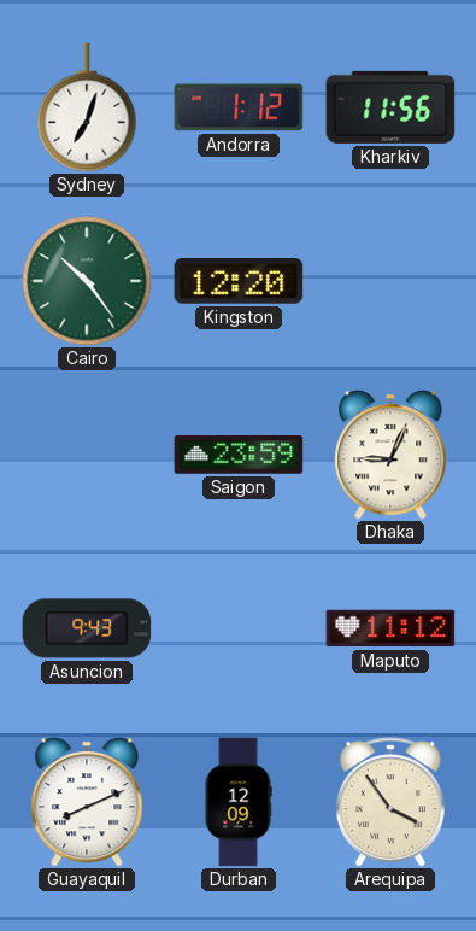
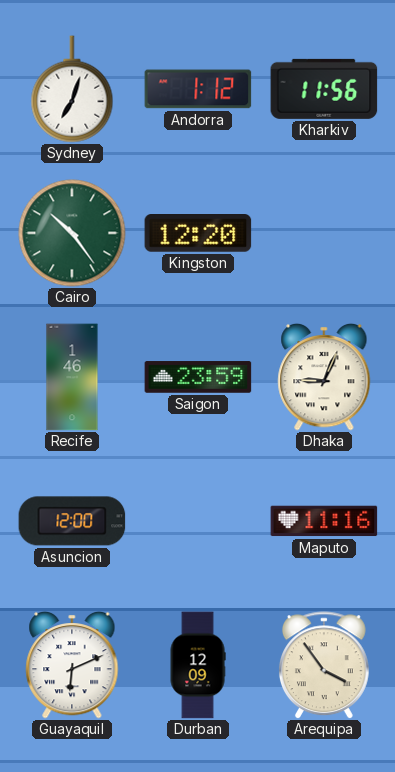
Recife: none -> 1:46 (72, 377)
Asuncion: 9:43 -> 12:00 (72, 521)
Maputo: 11:12 -> 11:16 (324, 521)
Guayaquil: 8:11 -> 6:11 (72, 665)
